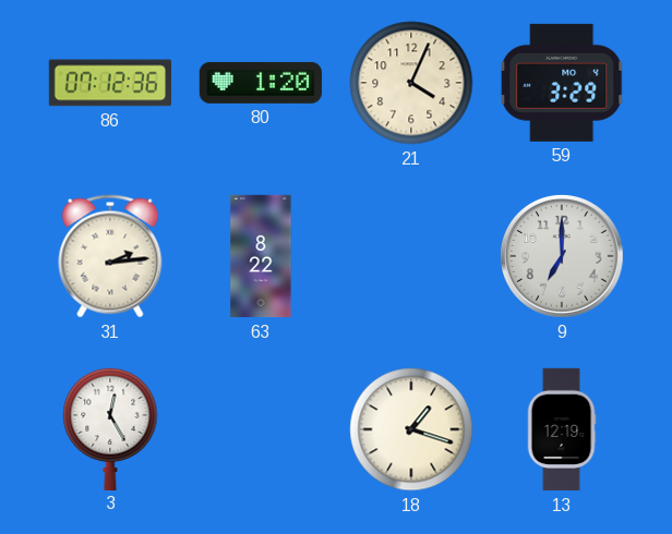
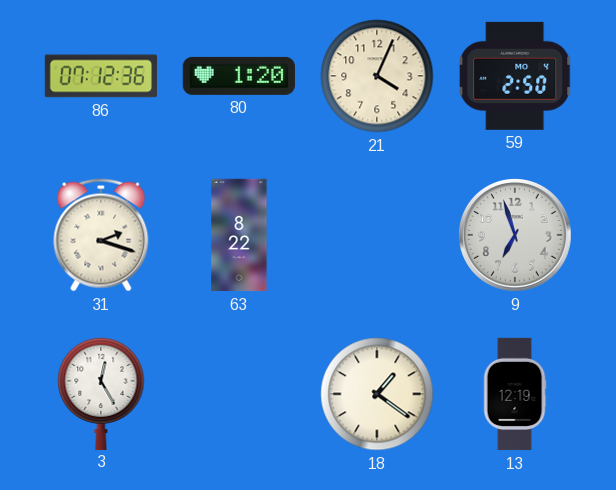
59: 3:29 -> 2:50 (515, 76)
31: 2:14 -> 2:18 (101, 235)
9: 7:00 -> 6:57 (516, 236)
18: 1:18 -> 1:21 (377, 394)
